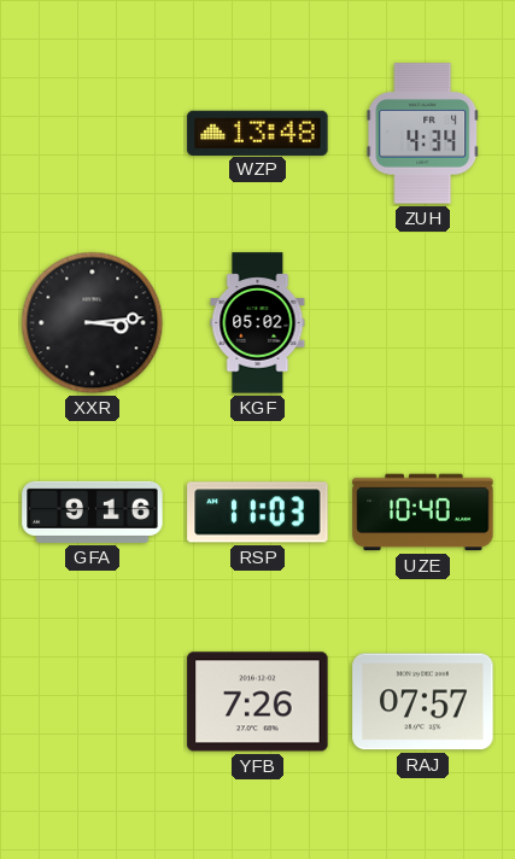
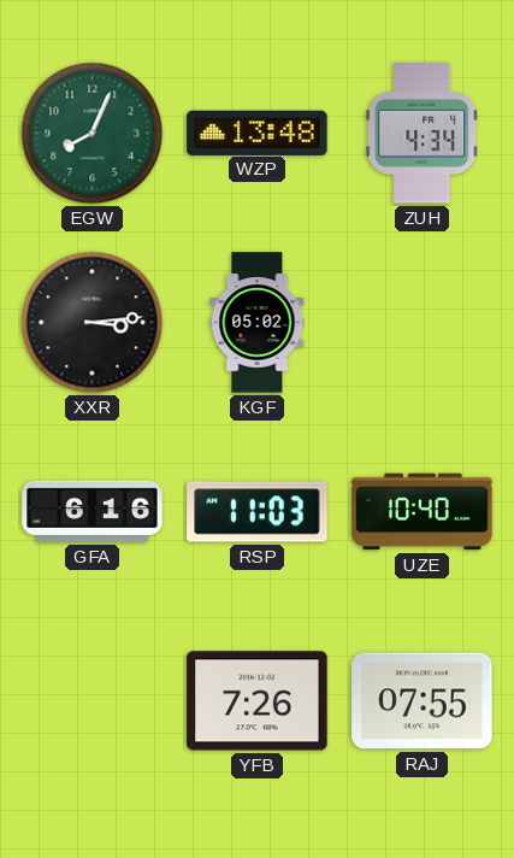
EGW: none -> 8:04 (93, 134)
GFA: 9:16 -> 6:16 (93, 511)
RAJ: 07:57 -> 07:55 (423, 701)
